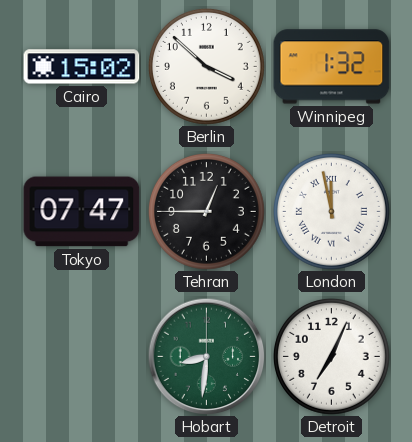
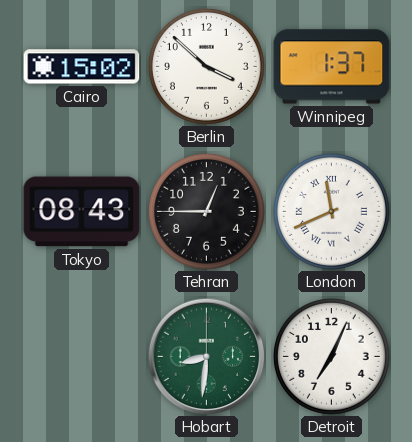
Winnipeg: 1:32 -> 1:37 (332, 67)
Tokyo: 07:47 -> 08:43 (82, 212)
London: 11:58 -> 11:41 (331, 211)
